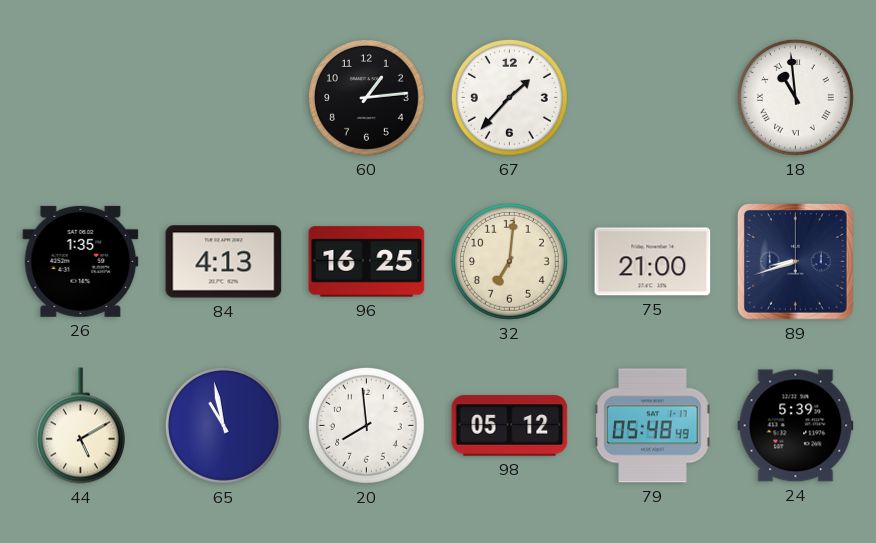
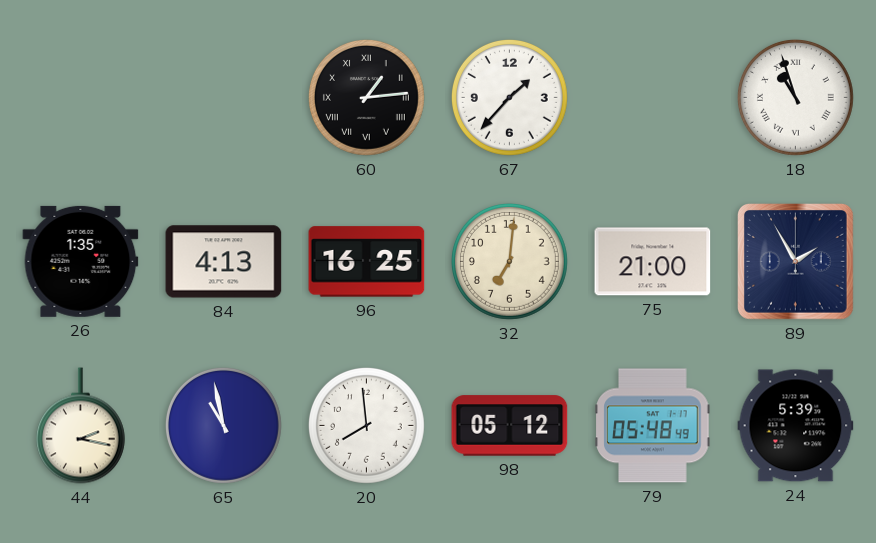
60 numerals: Arabic -> Roman (366, 97)
18: 10:59 -> 10:57 (795, 97)
89: 8:42 -> 1:55 (796, 262)
44: 5:10 -> 2:17 (80, 426)
